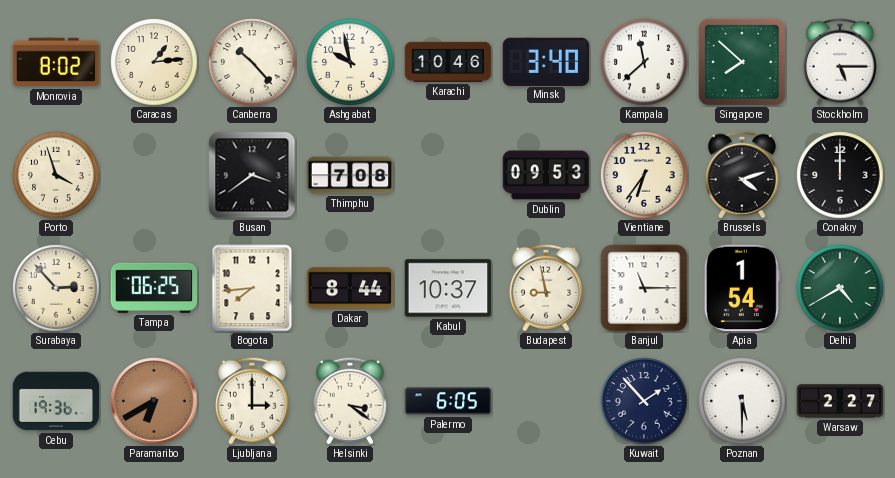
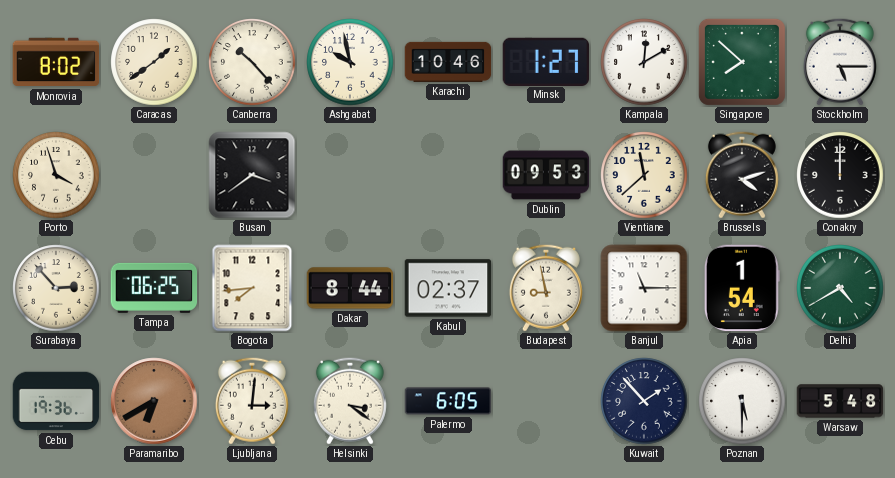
Caracas: 1:14 -> 1:39 (154, 62)
Minsk: 3:40 -> 1:27 (546, 61)
Kampala: 11:38 -> 12:10 (644, 62)
Thimphu: 7:08 -> none (350, 175)
Vientiane: 6:36 -> 11:38 (644, 175)
Kabul: 10:37 -> 02:37 (448, 288)
Ljubljana: 3:00 -> 3:01 (252, 401)
Warsaw: 2:27 -> 5:48 (840, 401)
